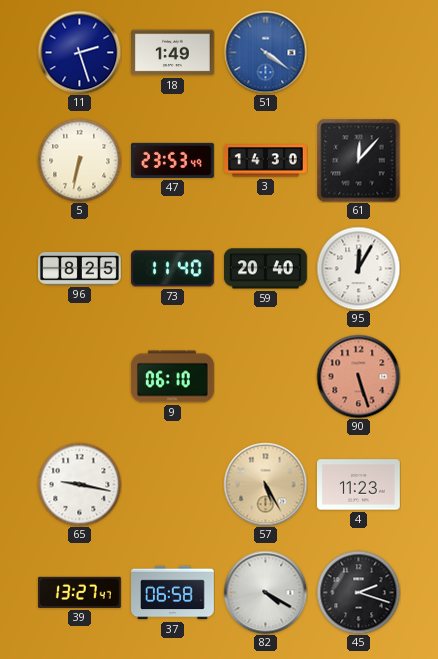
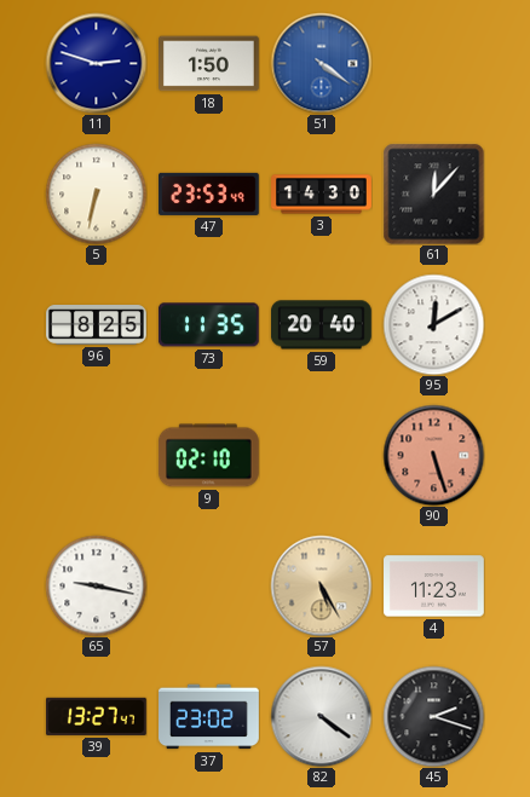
11: 2:27 -> 2:48 (96, 63)
18: 1:49 -> 1:50 (209, 64)
73: 11:40 -> 11:35 (208, 325)
95: 12:05 -> 12:10 (433, 324)
9: 06:10 -> 02:10 (208, 456)
37: 06:58 -> 23:02 (209, 717)
82: 4:20 -> 4:21 (321, 716)
